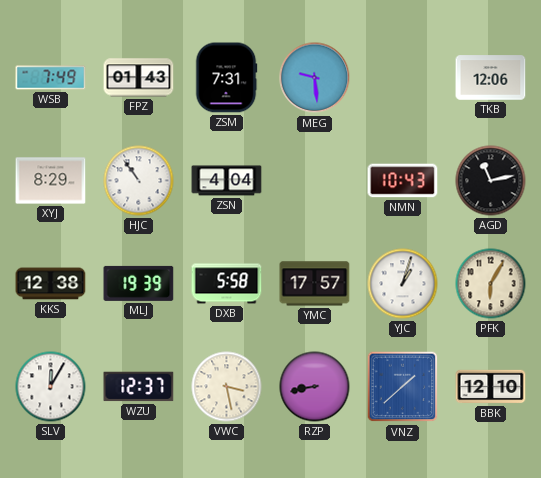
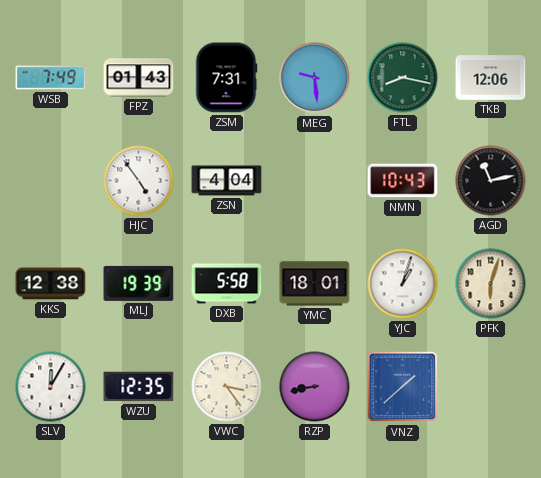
FTL: none -> 8:17 (403, 78)
XYJ: 8:29 -> none (51, 181)
HJC: 10:54 -> 4:54 (139, 181)
YMC: 17:57 -> 18:01 (315, 284)
PFK: 6:05 -> 6:03 (491, 284)
WZU: 12:37 -> 12:35 (139, 387)
VWC: 3:28 -> 3:24 (227, 387)
BBK: 12:10 -> none (491, 387)
